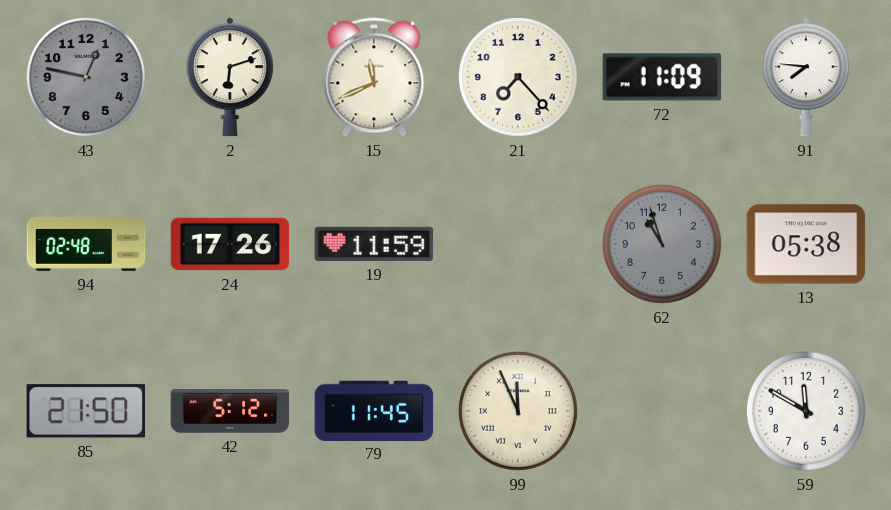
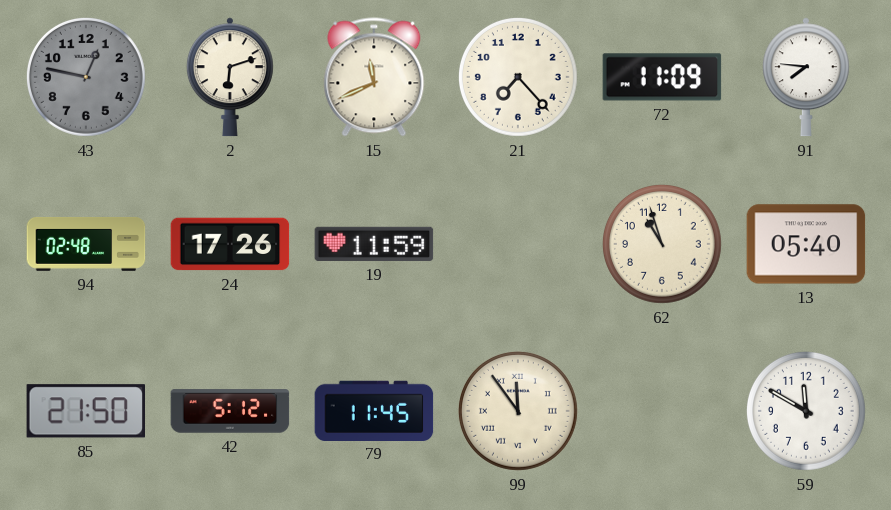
62 dial: grey -> cream (662, 244)
13: 05:38 -> 05:40 (806, 244)
99: 11:56 -> 11:54 (518, 411)
